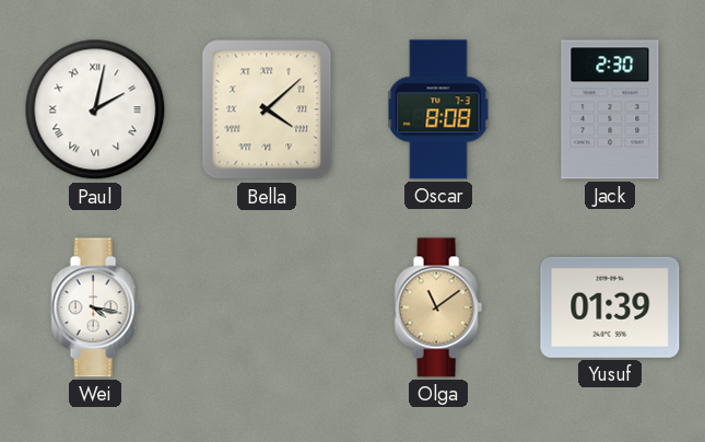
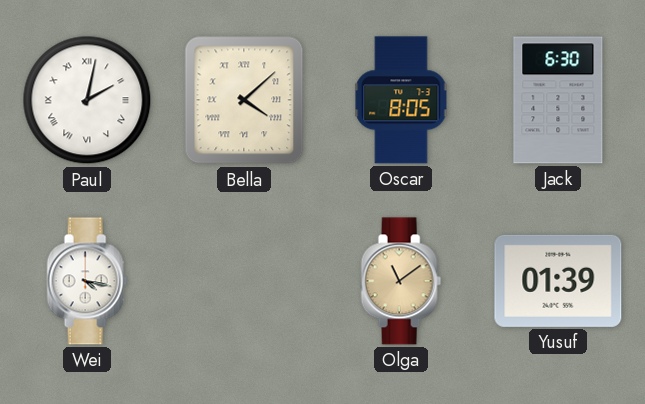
Oscar: 8:08 -> 8:05 (401, 100)
Jack: 2:30 -> 6:30 (558, 100)
